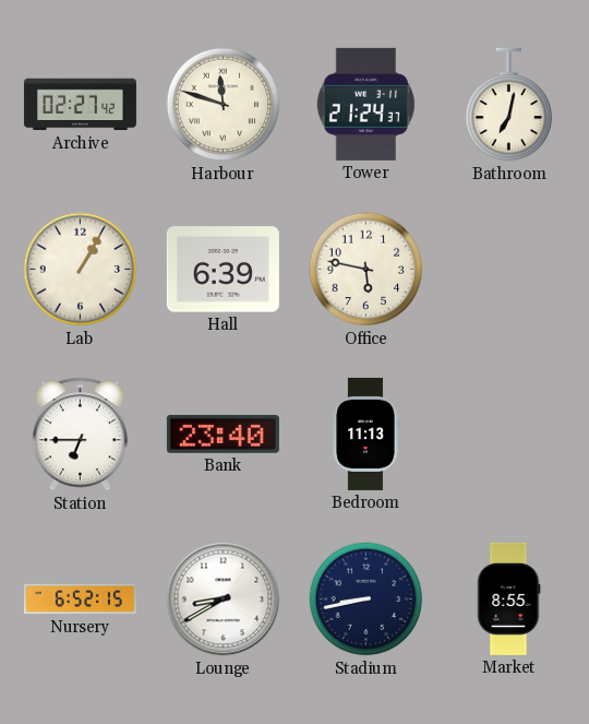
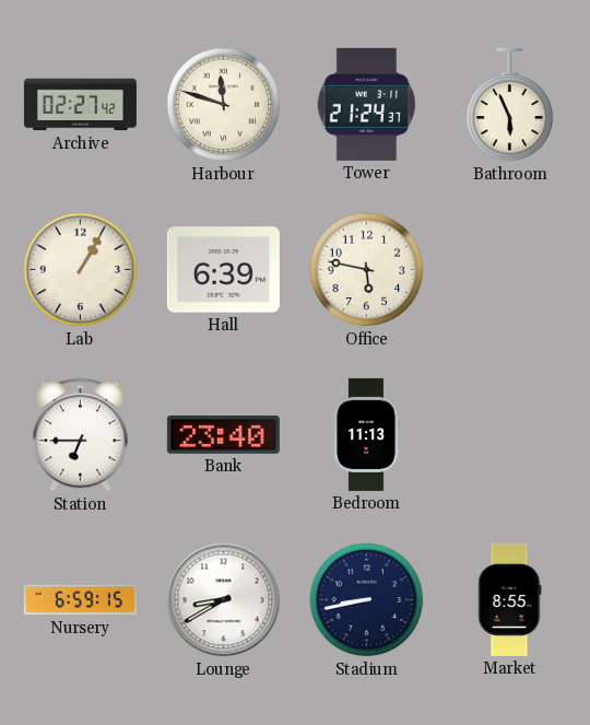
Bathroom: 7:02 -> 5:56 (510, 105)
Nursery: 6:52 -> 6:59 (80, 600)
